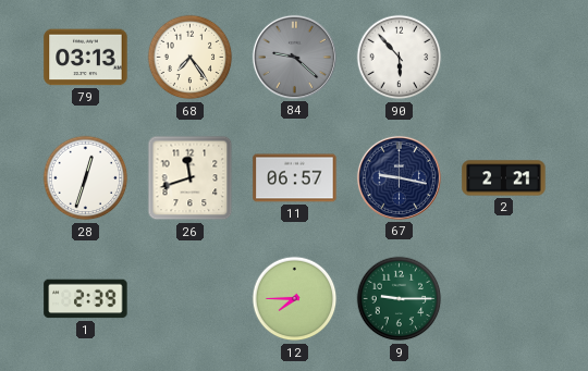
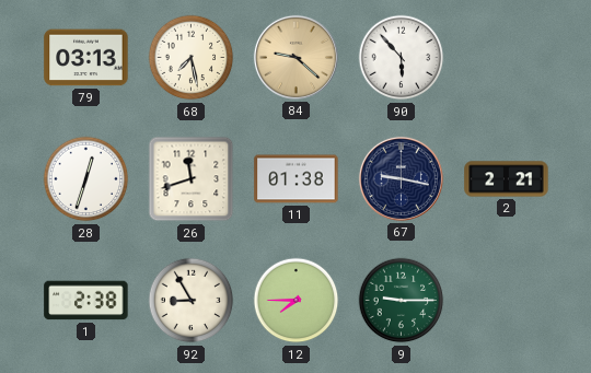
68: 7:24 -> 7:28 (192, 58)
84 dial: grey -> champagne (296, 57)
11: 06:57 -> 01:38 (297, 179)
1: 2:39 -> 2:38 (86, 301)
92: none -> 8:55 (192, 301)
